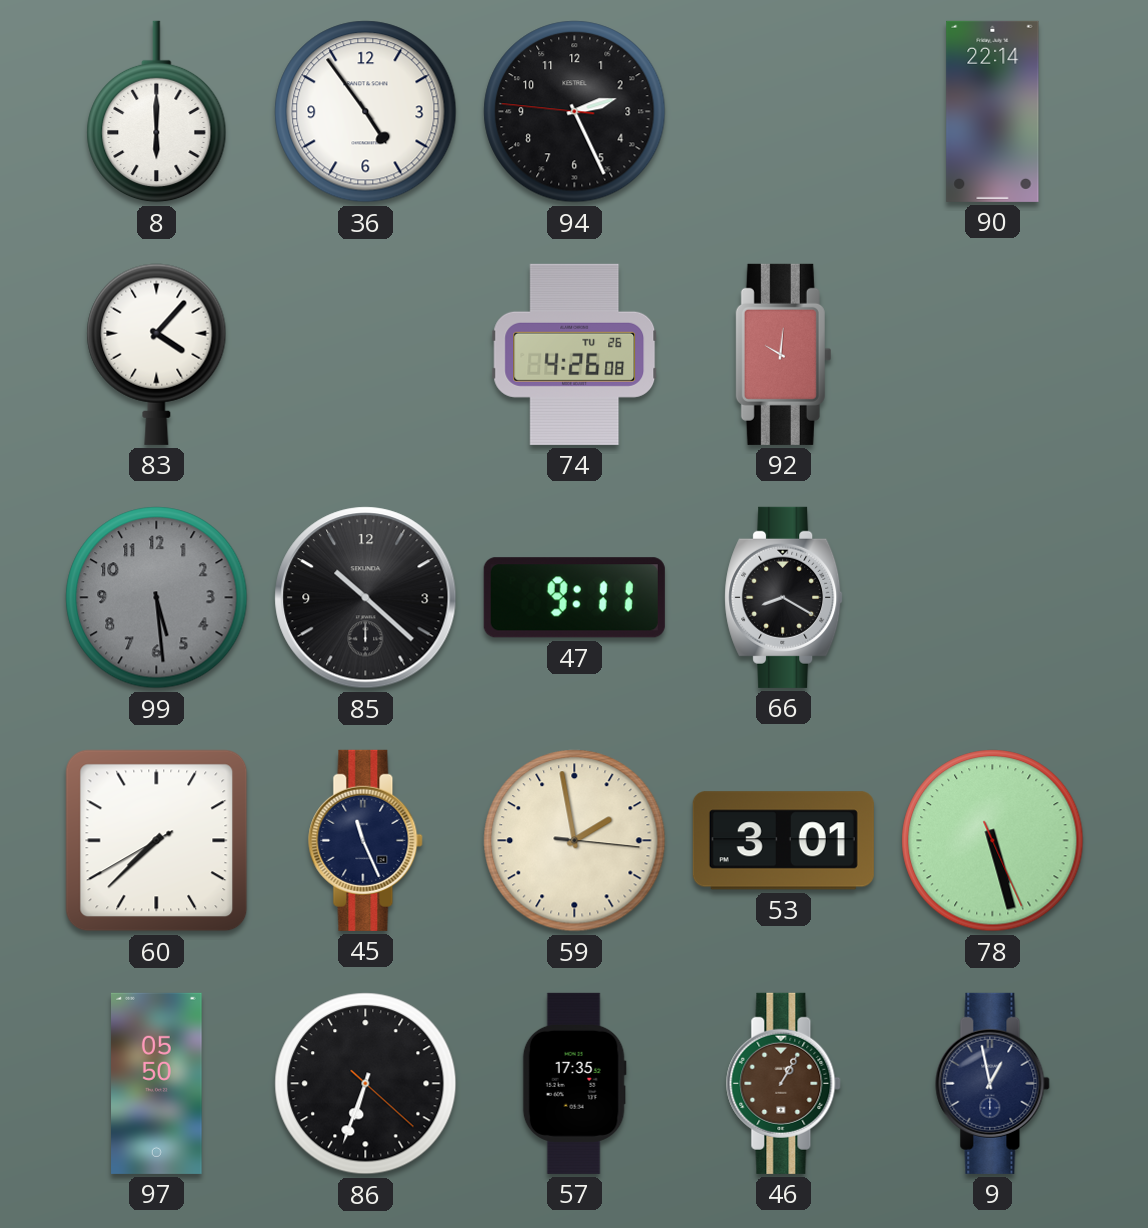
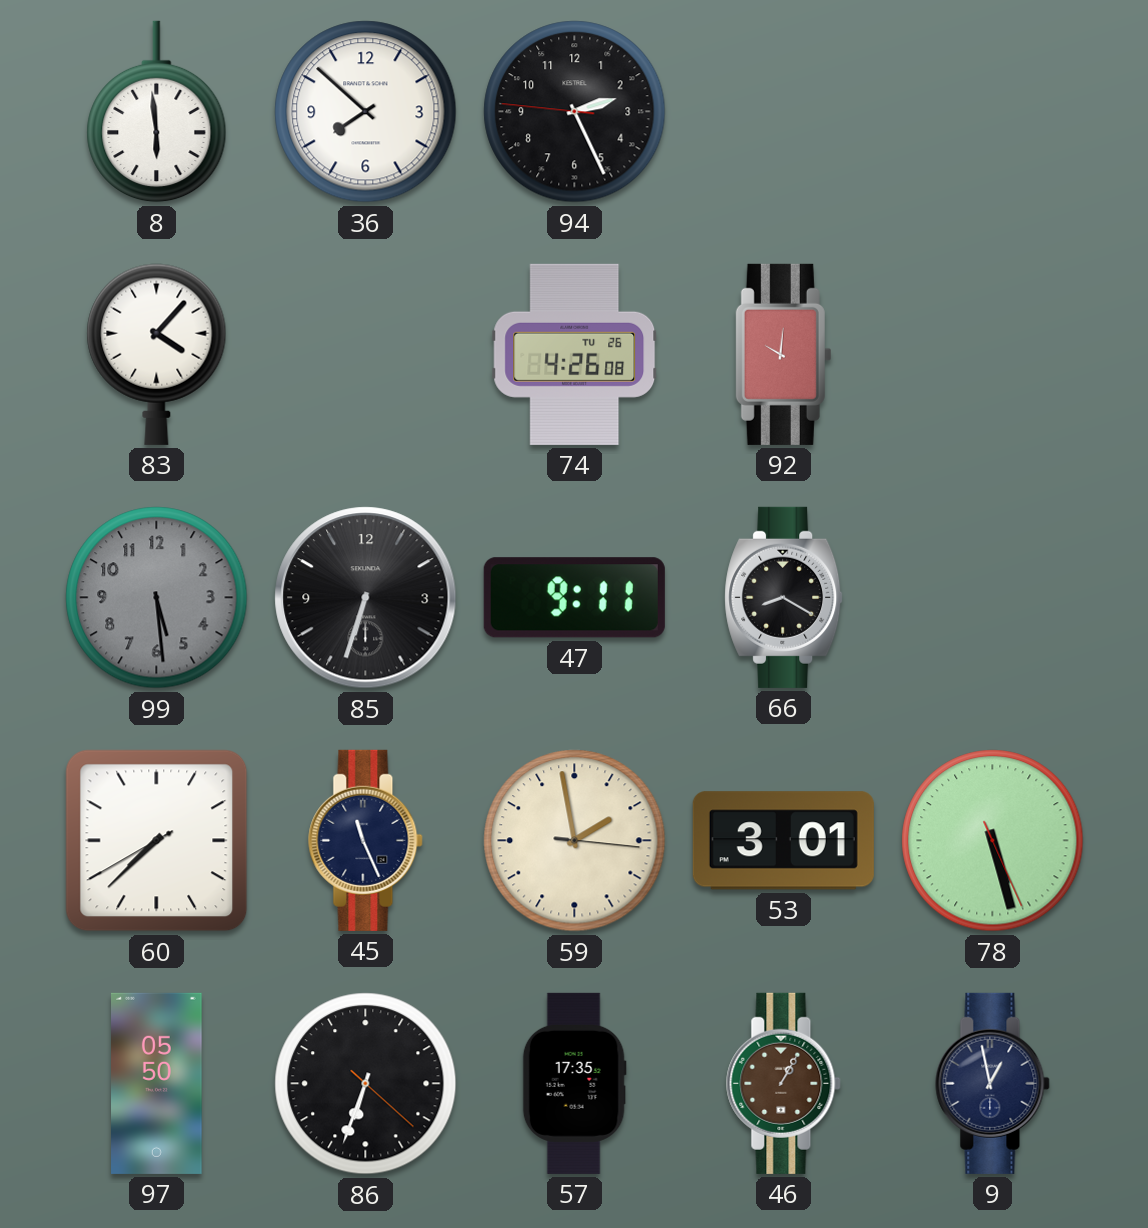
8: 6:00 -> 5:59 (157, 112)
36: 4:54 -> 7:52 (366, 112)
90: 22:14 -> none (993, 111)
85: 10:22 -> 6:33 (366, 598)
